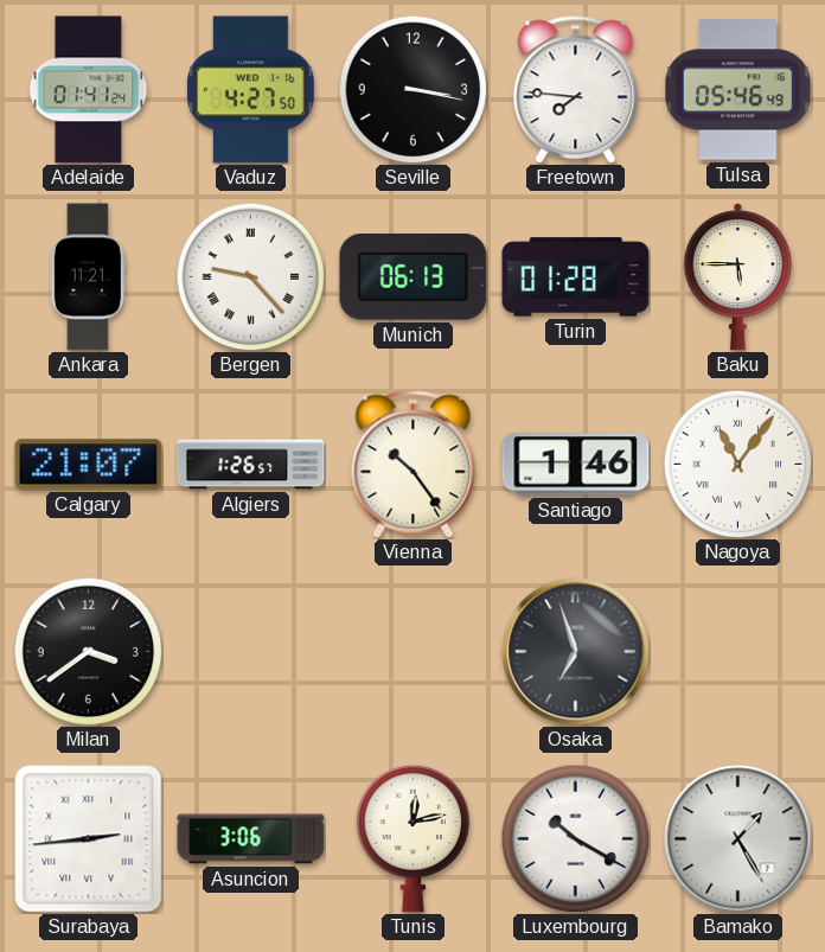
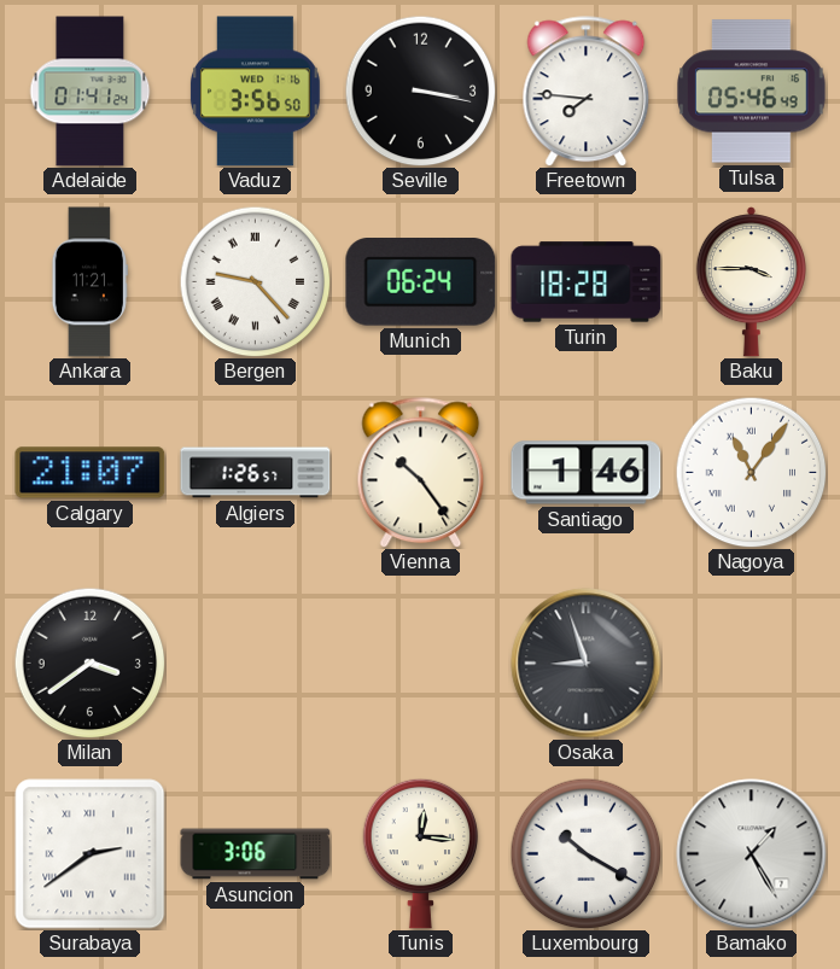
Vaduz: 4:27 -> 3:56 (255, 92)
Munich: 06:13 -> 06:24 (421, 282)
Turin: 01:28 -> 18:28 (587, 282)
Baku: 5:45 -> 3:45 (751, 282)
Osaka: 6:57 -> 8:57 (587, 664)
Surabaya: 2:44 -> 2:39 (91, 854)
Tunis: 12:13 -> 12:16 (421, 853)
